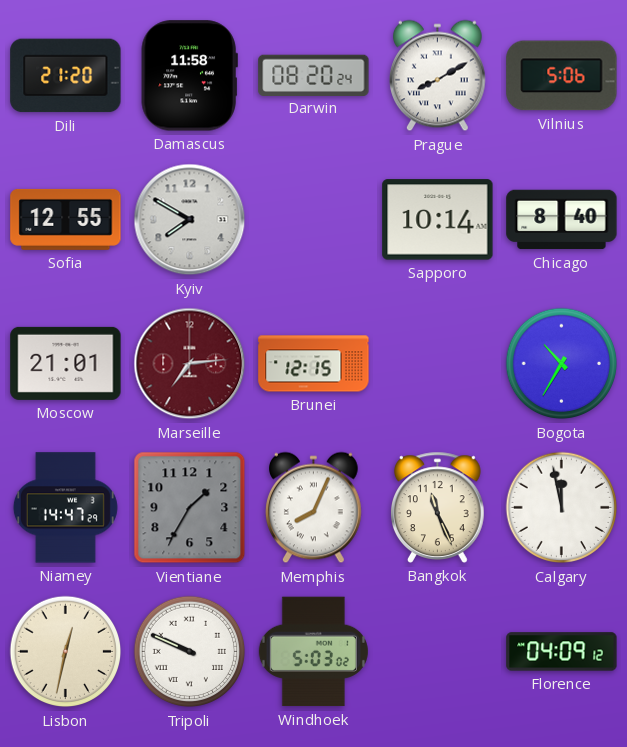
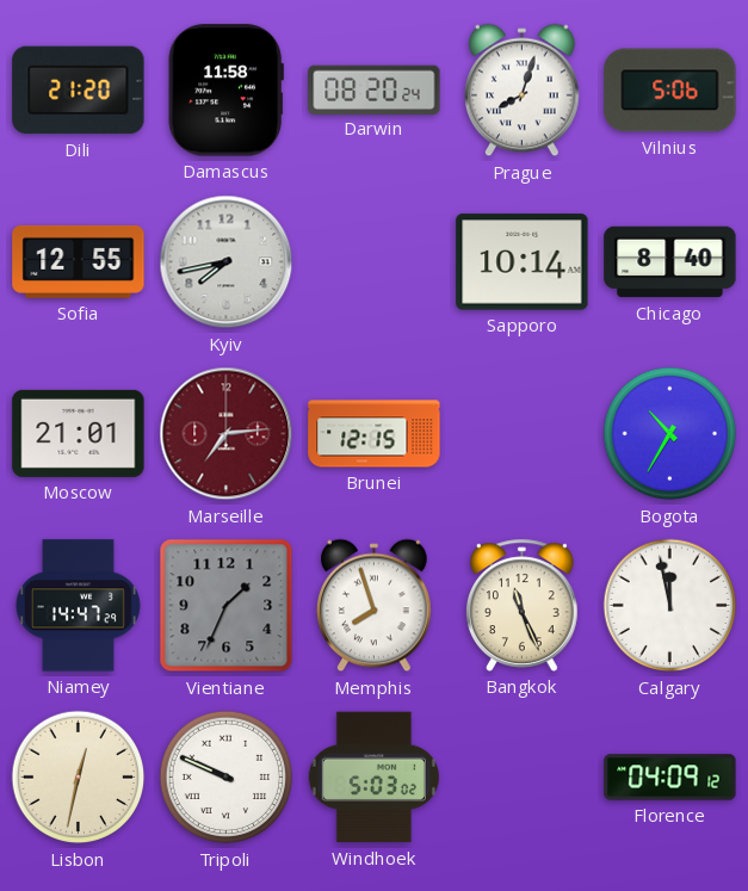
Prague: 8:10 -> 8:03 (523, 91)
Kyiv: 7:50 -> 7:43 (227, 262)
Vientiane: 1:35 -> 1:34 (227, 606)
Memphis: 8:04 -> 7:57 (375, 606)
